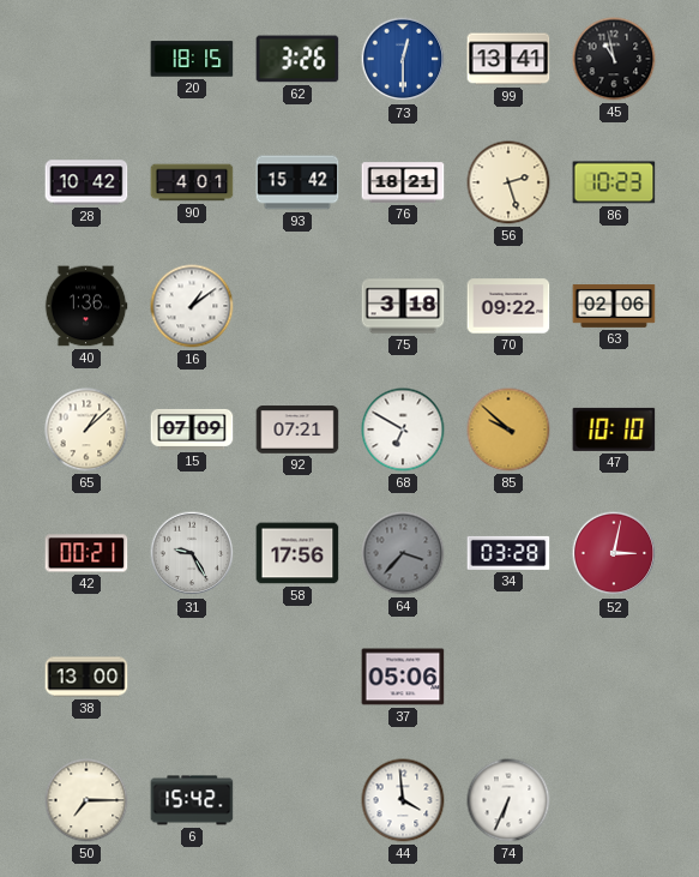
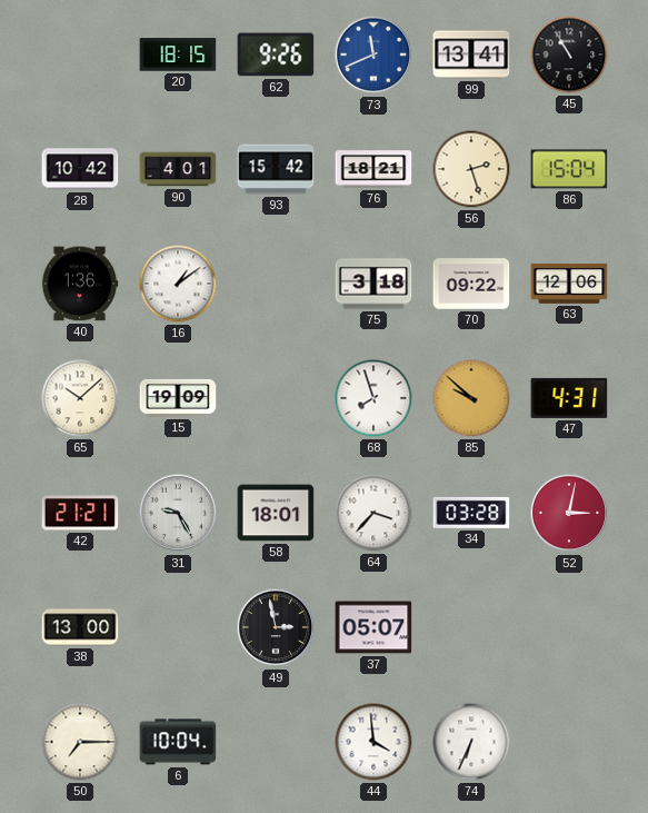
62: 3:26 -> 9:26 (276, 54)
73: 12:30 -> 11:41 (373, 54)
45: 10:58 -> 10:55 (569, 54)
86: 10:23 -> 15:04 (569, 169)
63: 02:06 -> 12:06 (569, 285)
65: 1:08 -> 10:08 (80, 398)
15: 07:09 -> 19:09 (178, 398)
92: 07:21 -> none (297, 430)
68: 6:50 -> 7:57 (373, 398)
47: 10:10 -> 4:31 (569, 398)
42: 00:21 -> 21:21 (80, 513)
58: 17:56 -> 18:01 (276, 513)
64 dial: grey -> white (373, 513)
49: none -> 2:58 (276, 627)
37: 05:06 -> 05:07 (373, 627)
6: 15:42 -> 10:04 (178, 742)
